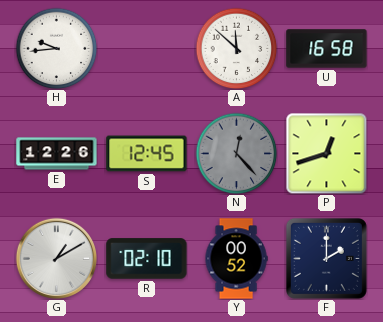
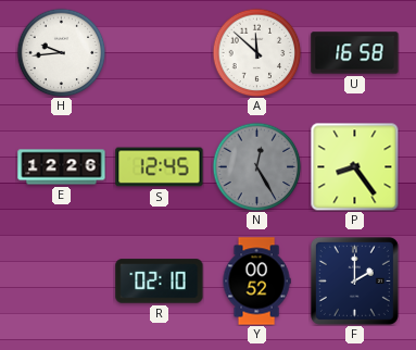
N: 12:23 -> 12:25 (256, 166)
P: 12:42 -> 8:24 (354, 166)
G: 1:10 -> none (56, 258)
